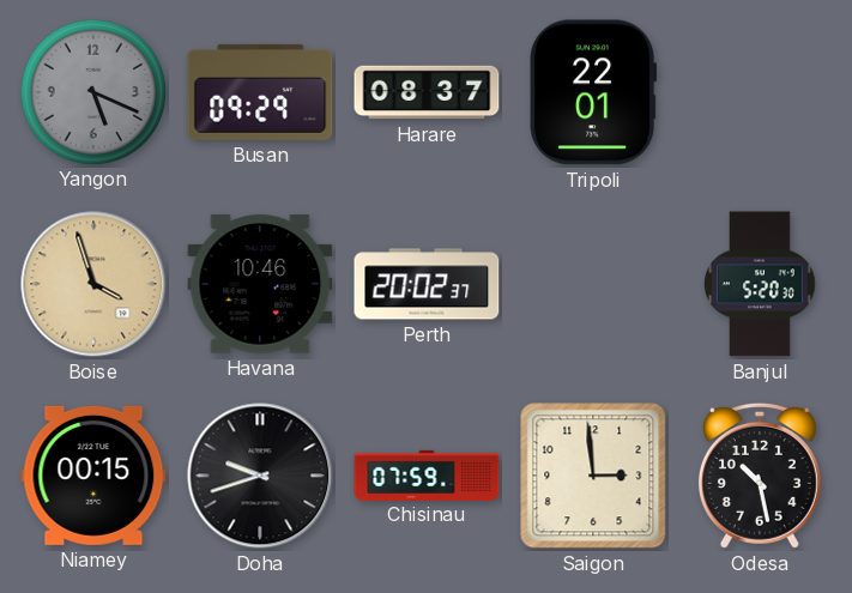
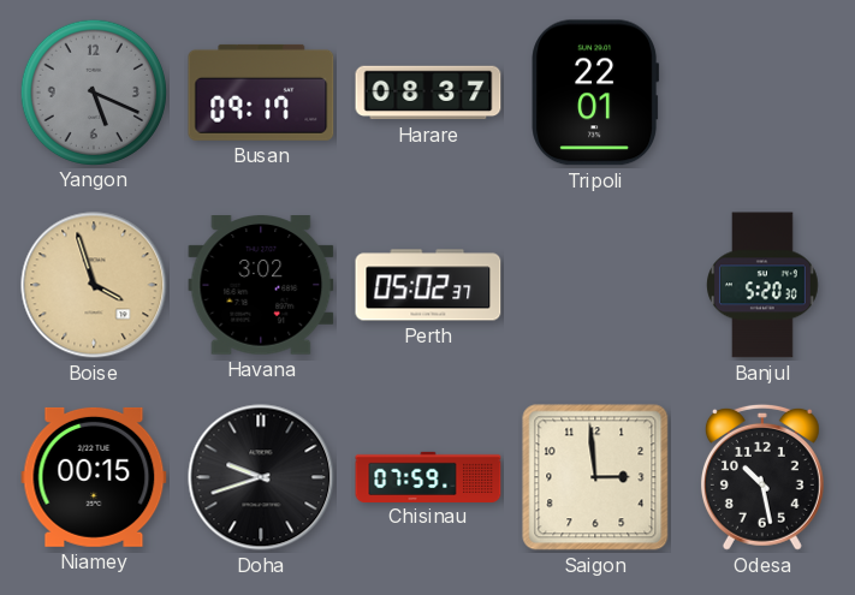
Busan: 09:29 -> 09:17 (261, 93)
Havana: 10:46 -> 3:02 (261, 285)
Perth: 20:02 -> 05:02 (428, 285)
